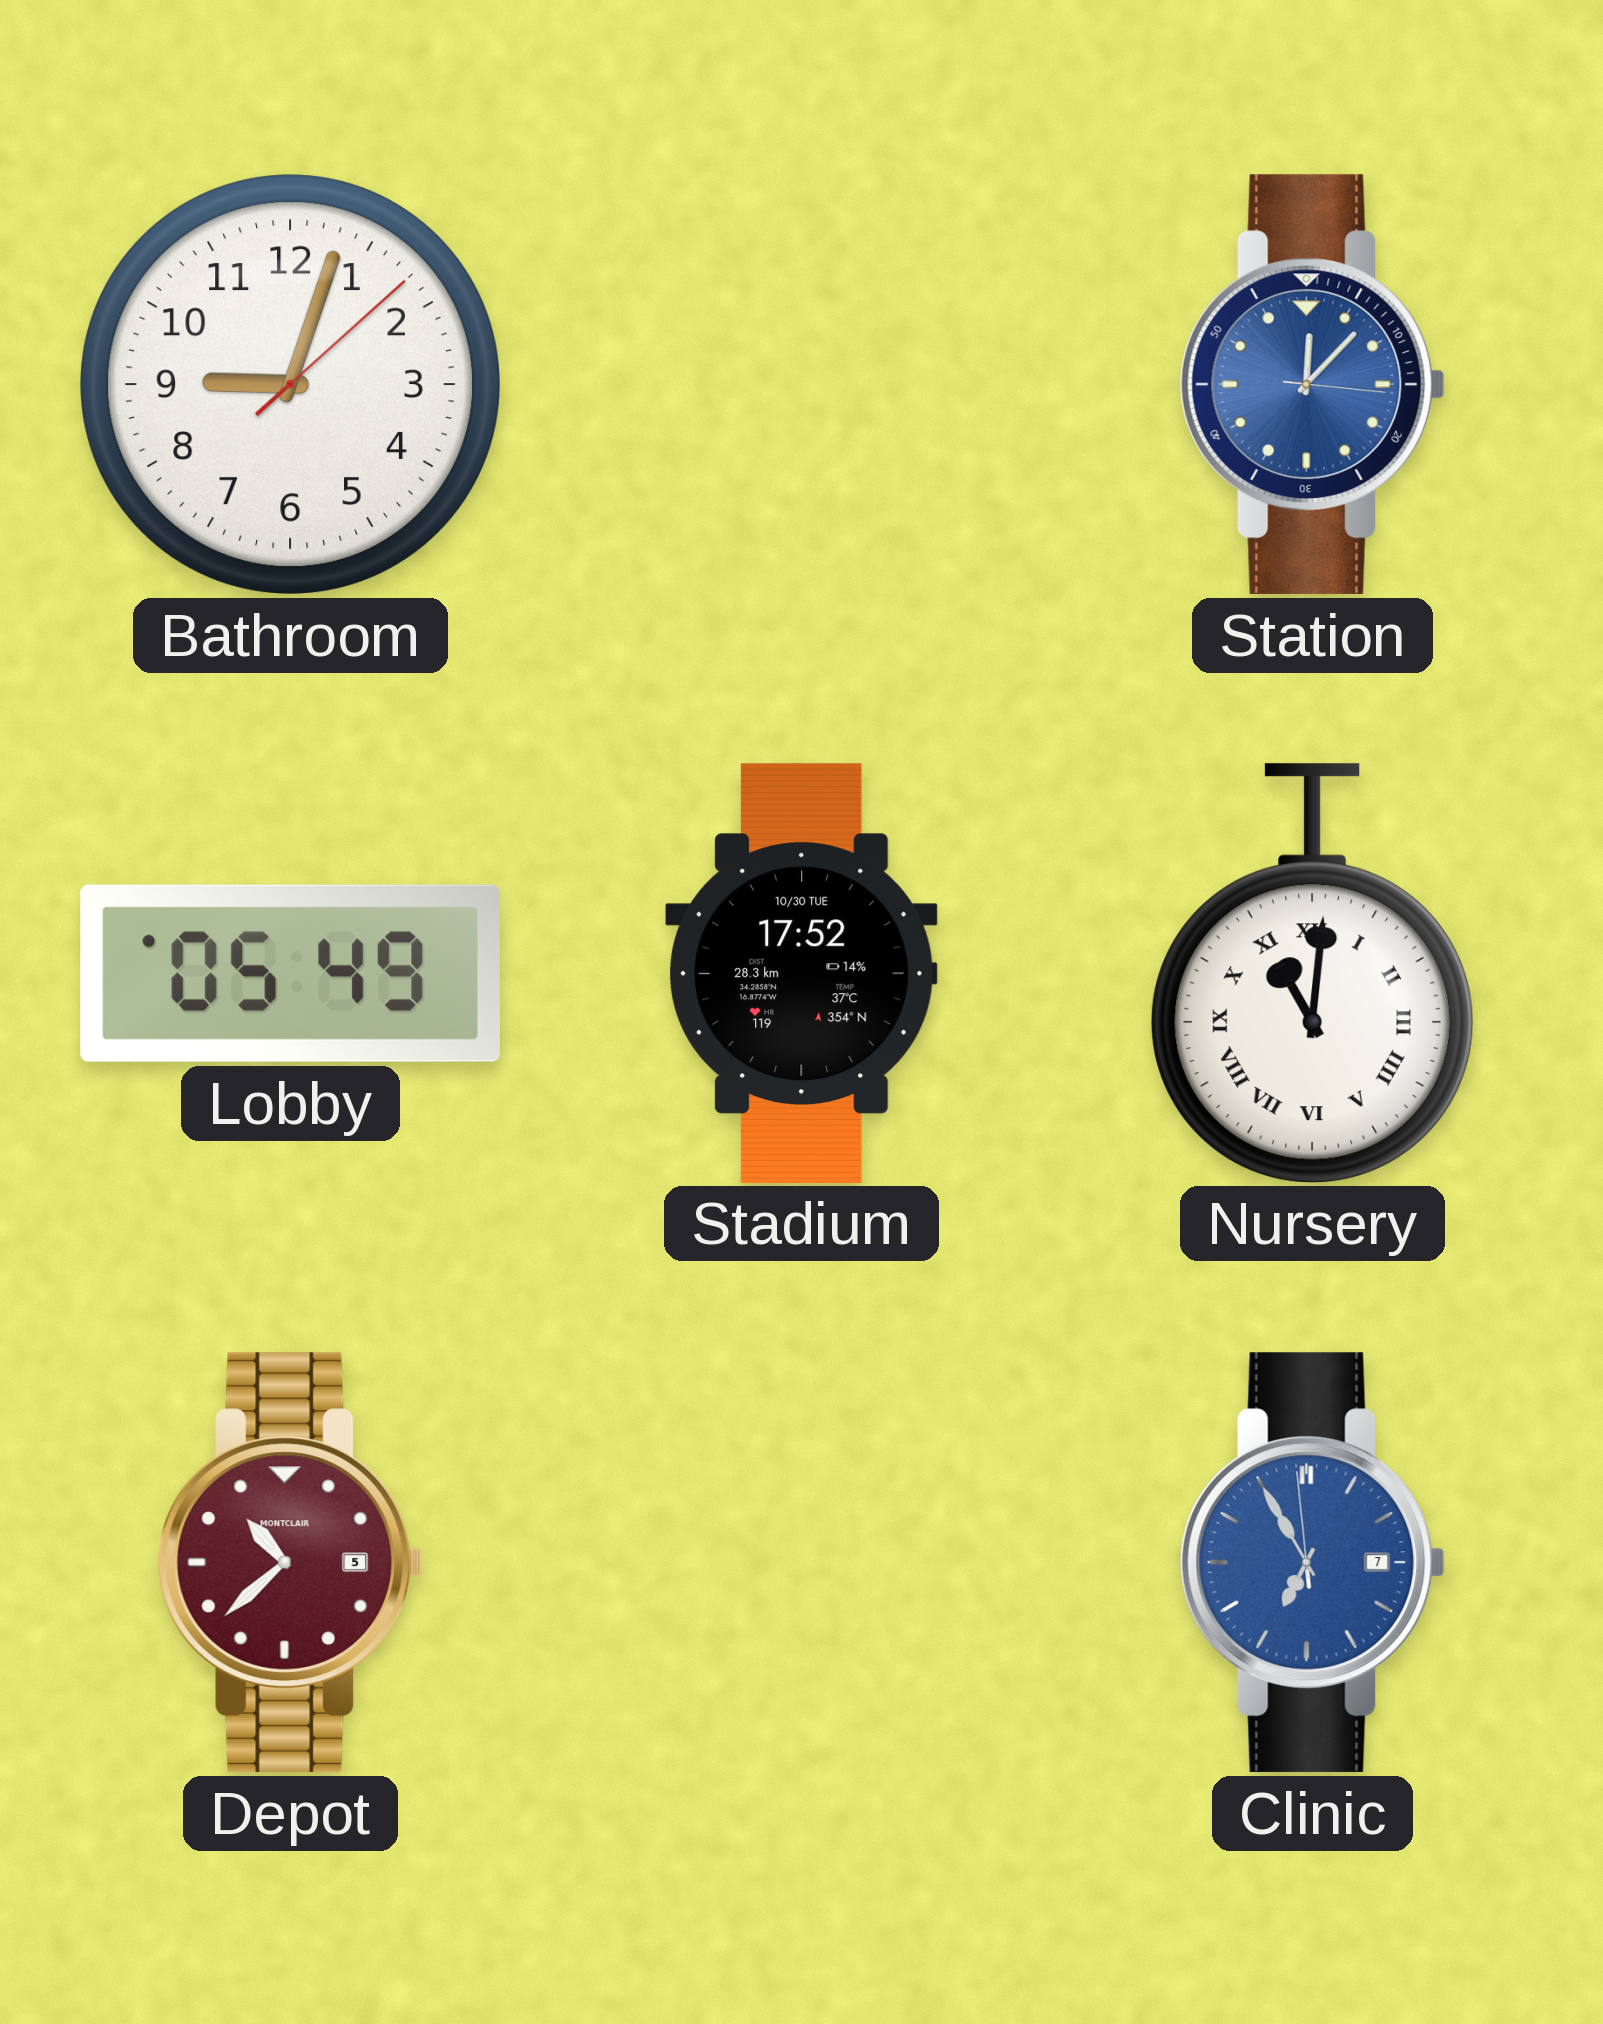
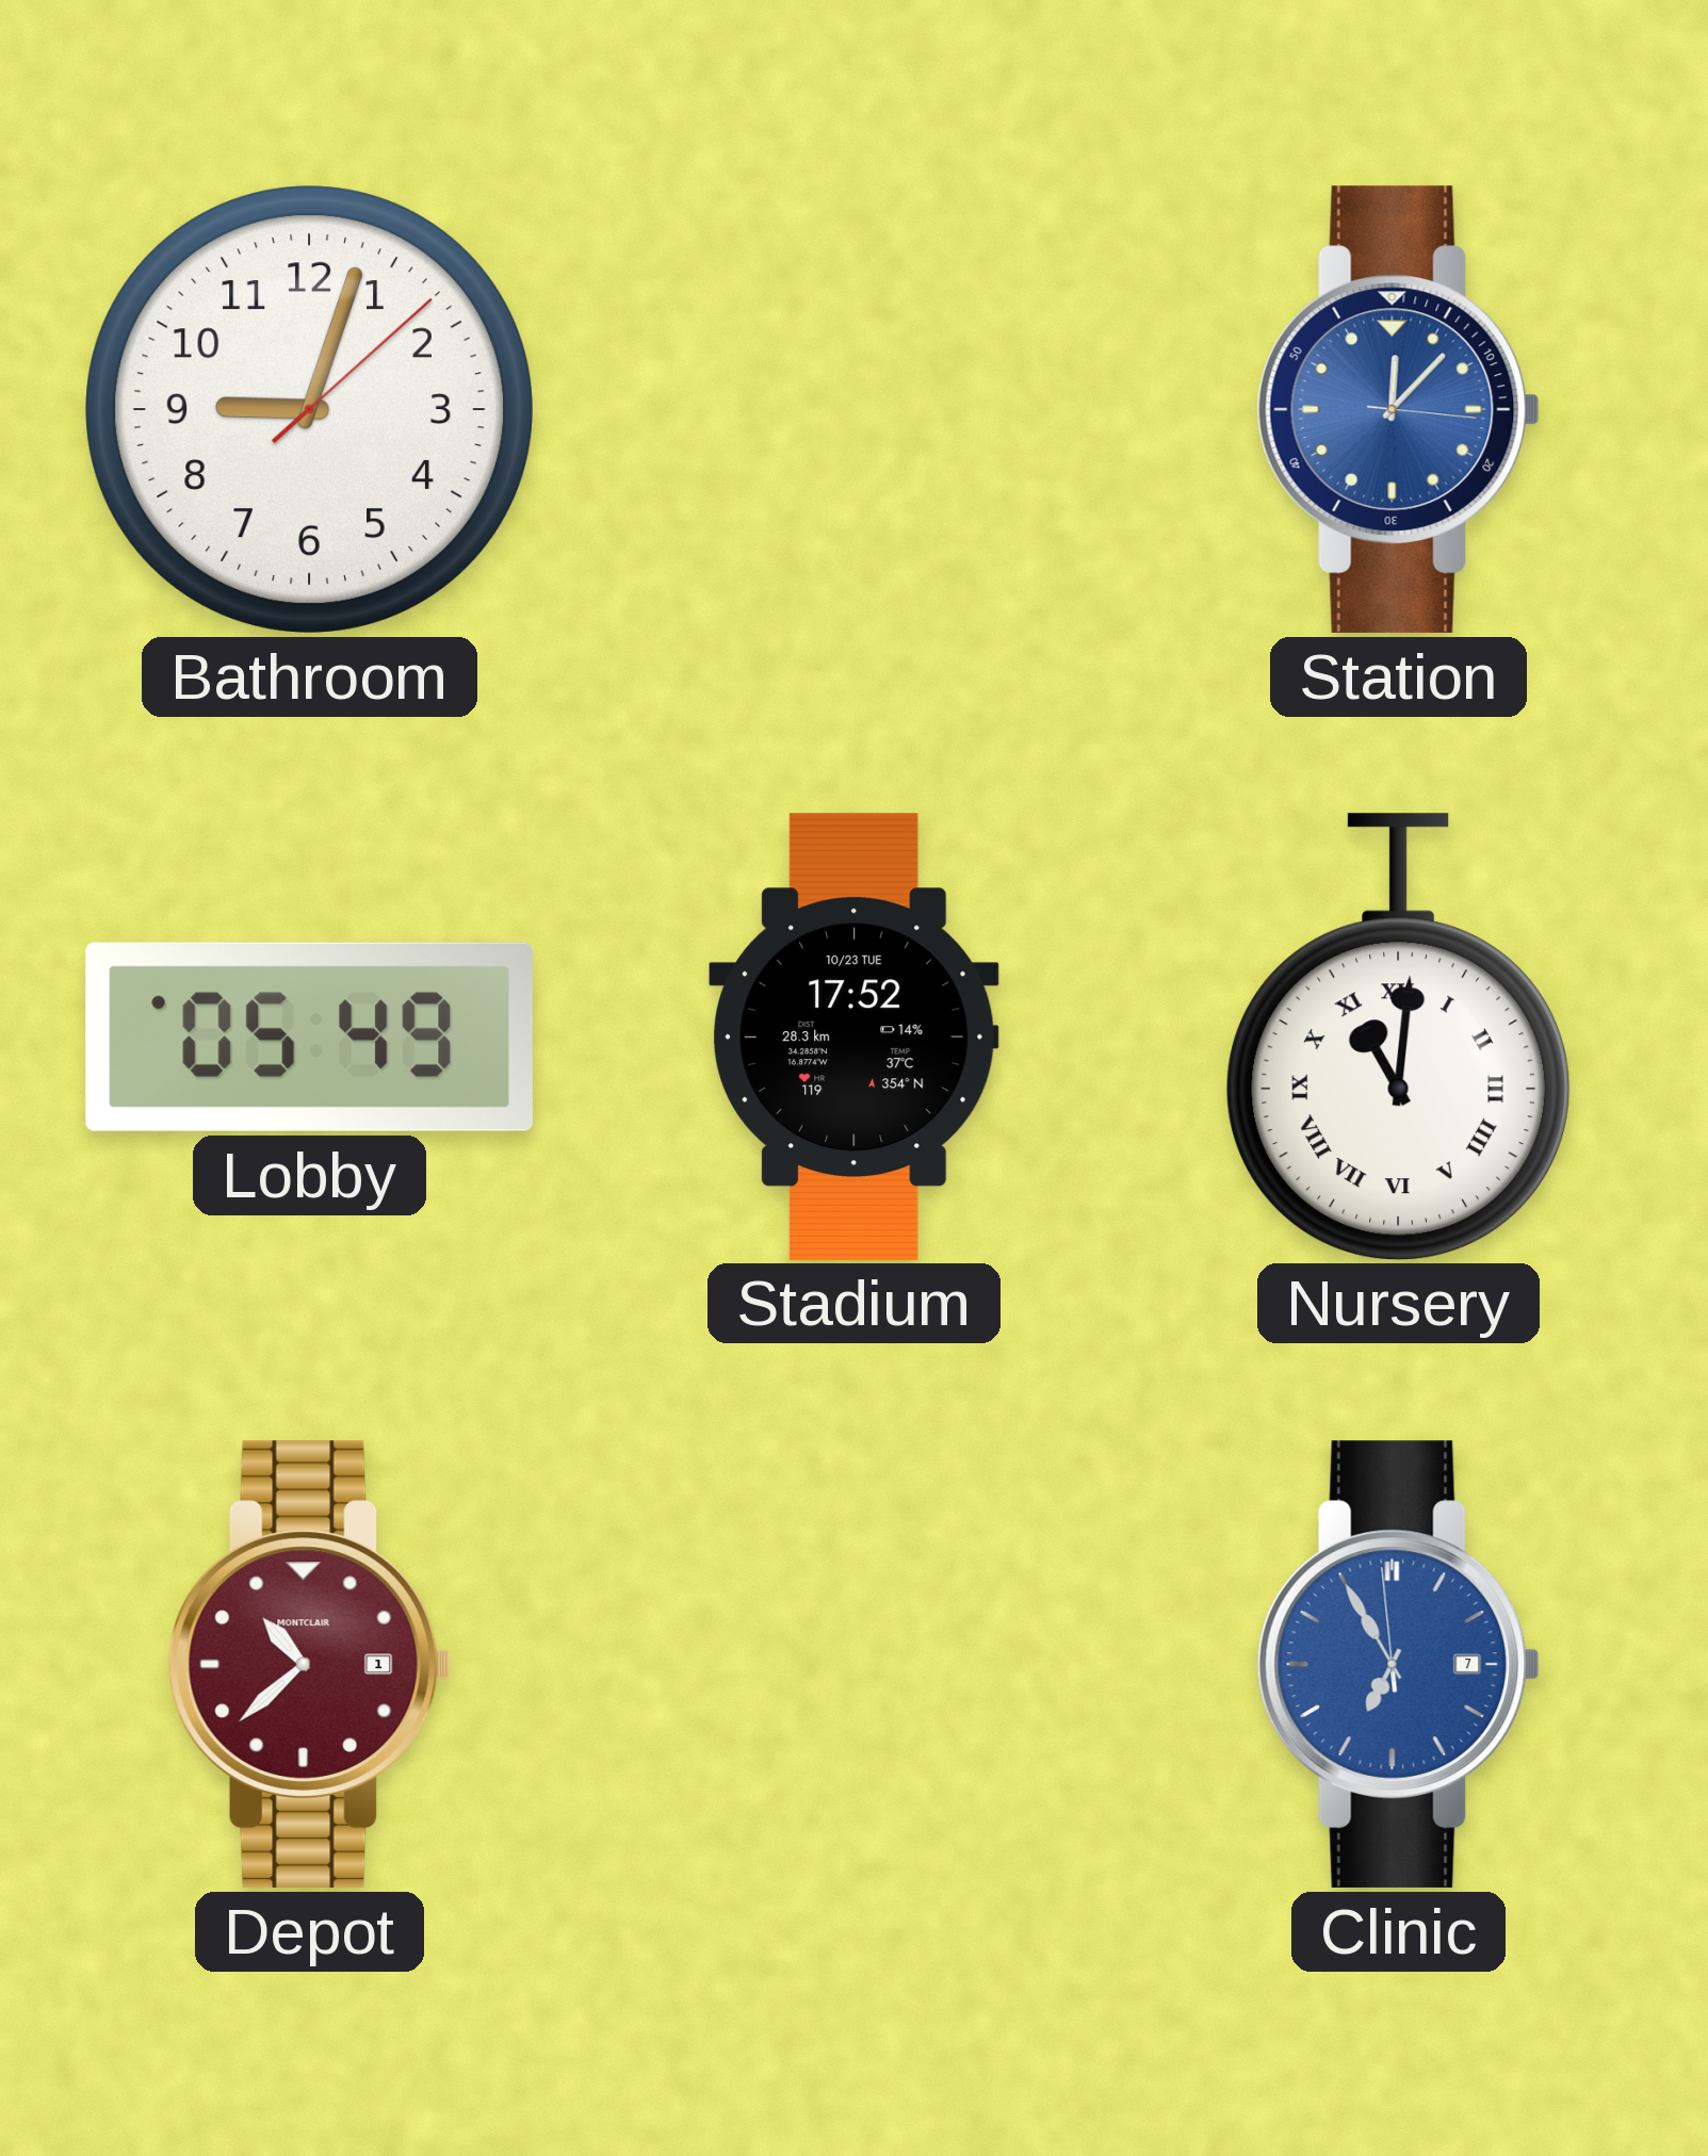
Stadium date: 10/30 TUE -> 10/23 TUE (853, 1036)
Depot date: 5 -> 1 (309, 1664)
